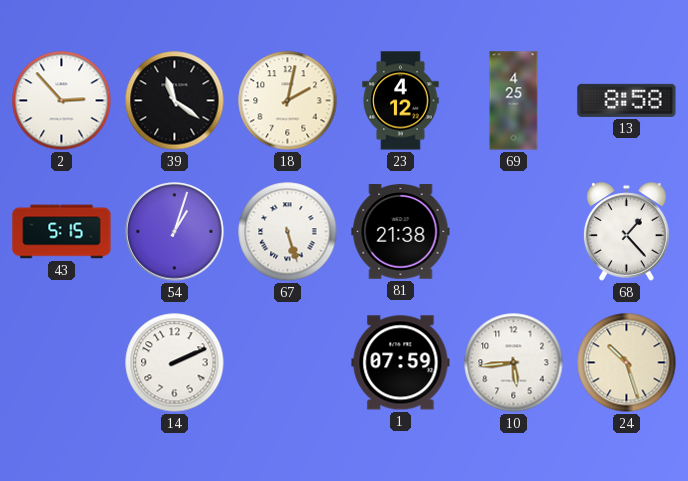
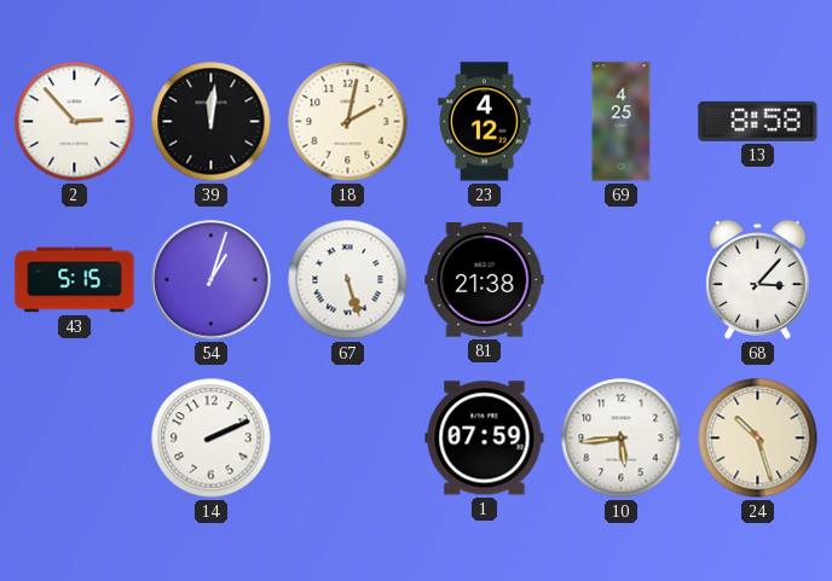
39: 11:21 -> 12:01 (212, 122)
68: 1:23 -> 3:07 (758, 280)
